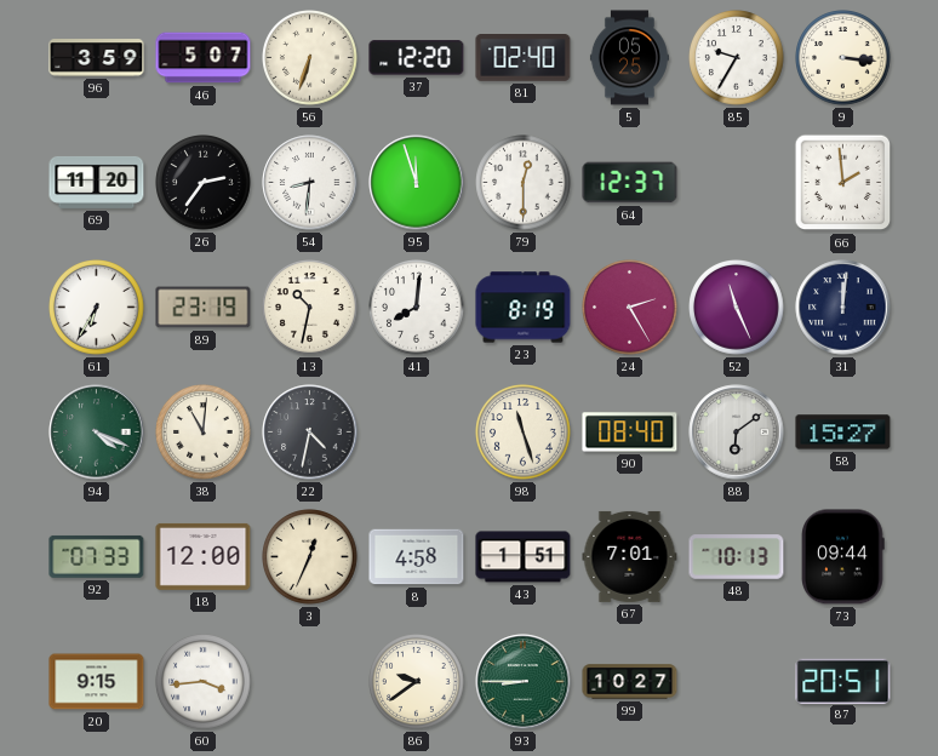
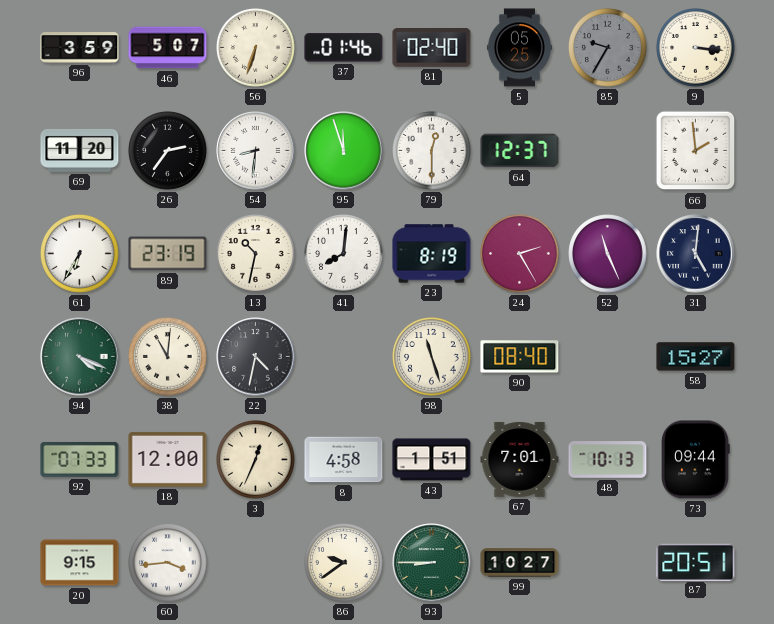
37: 12:20 -> 01:46 (344, 48)
85 dial: white -> grey (608, 48)
31: 12:01 -> 5:01 (696, 254)
88: 6:09 -> none (737, 433)
